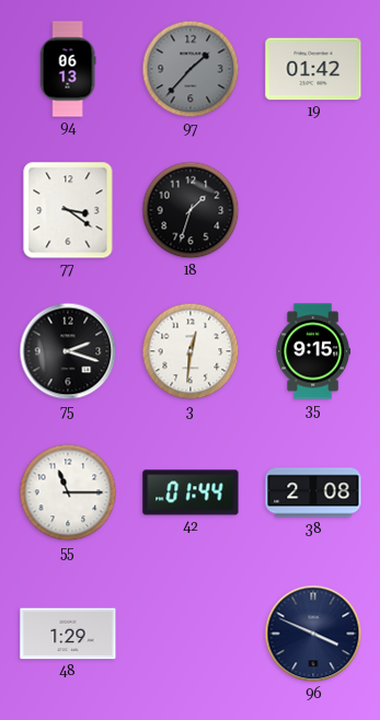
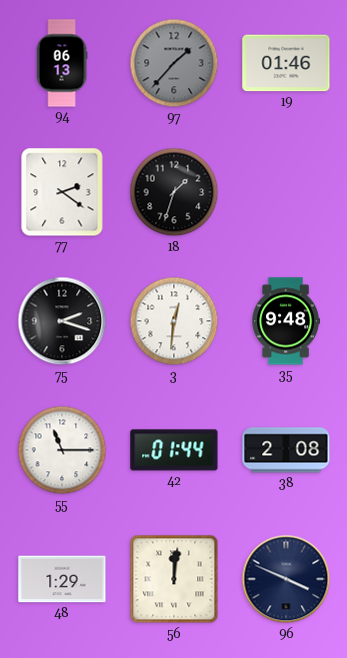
19: 01:42 -> 01:46 (286, 63)
77: 3:21 -> 2:21 (62, 192)
35: 9:15 -> 9:48 (285, 321)
56: none -> 12:01 (174, 579)
